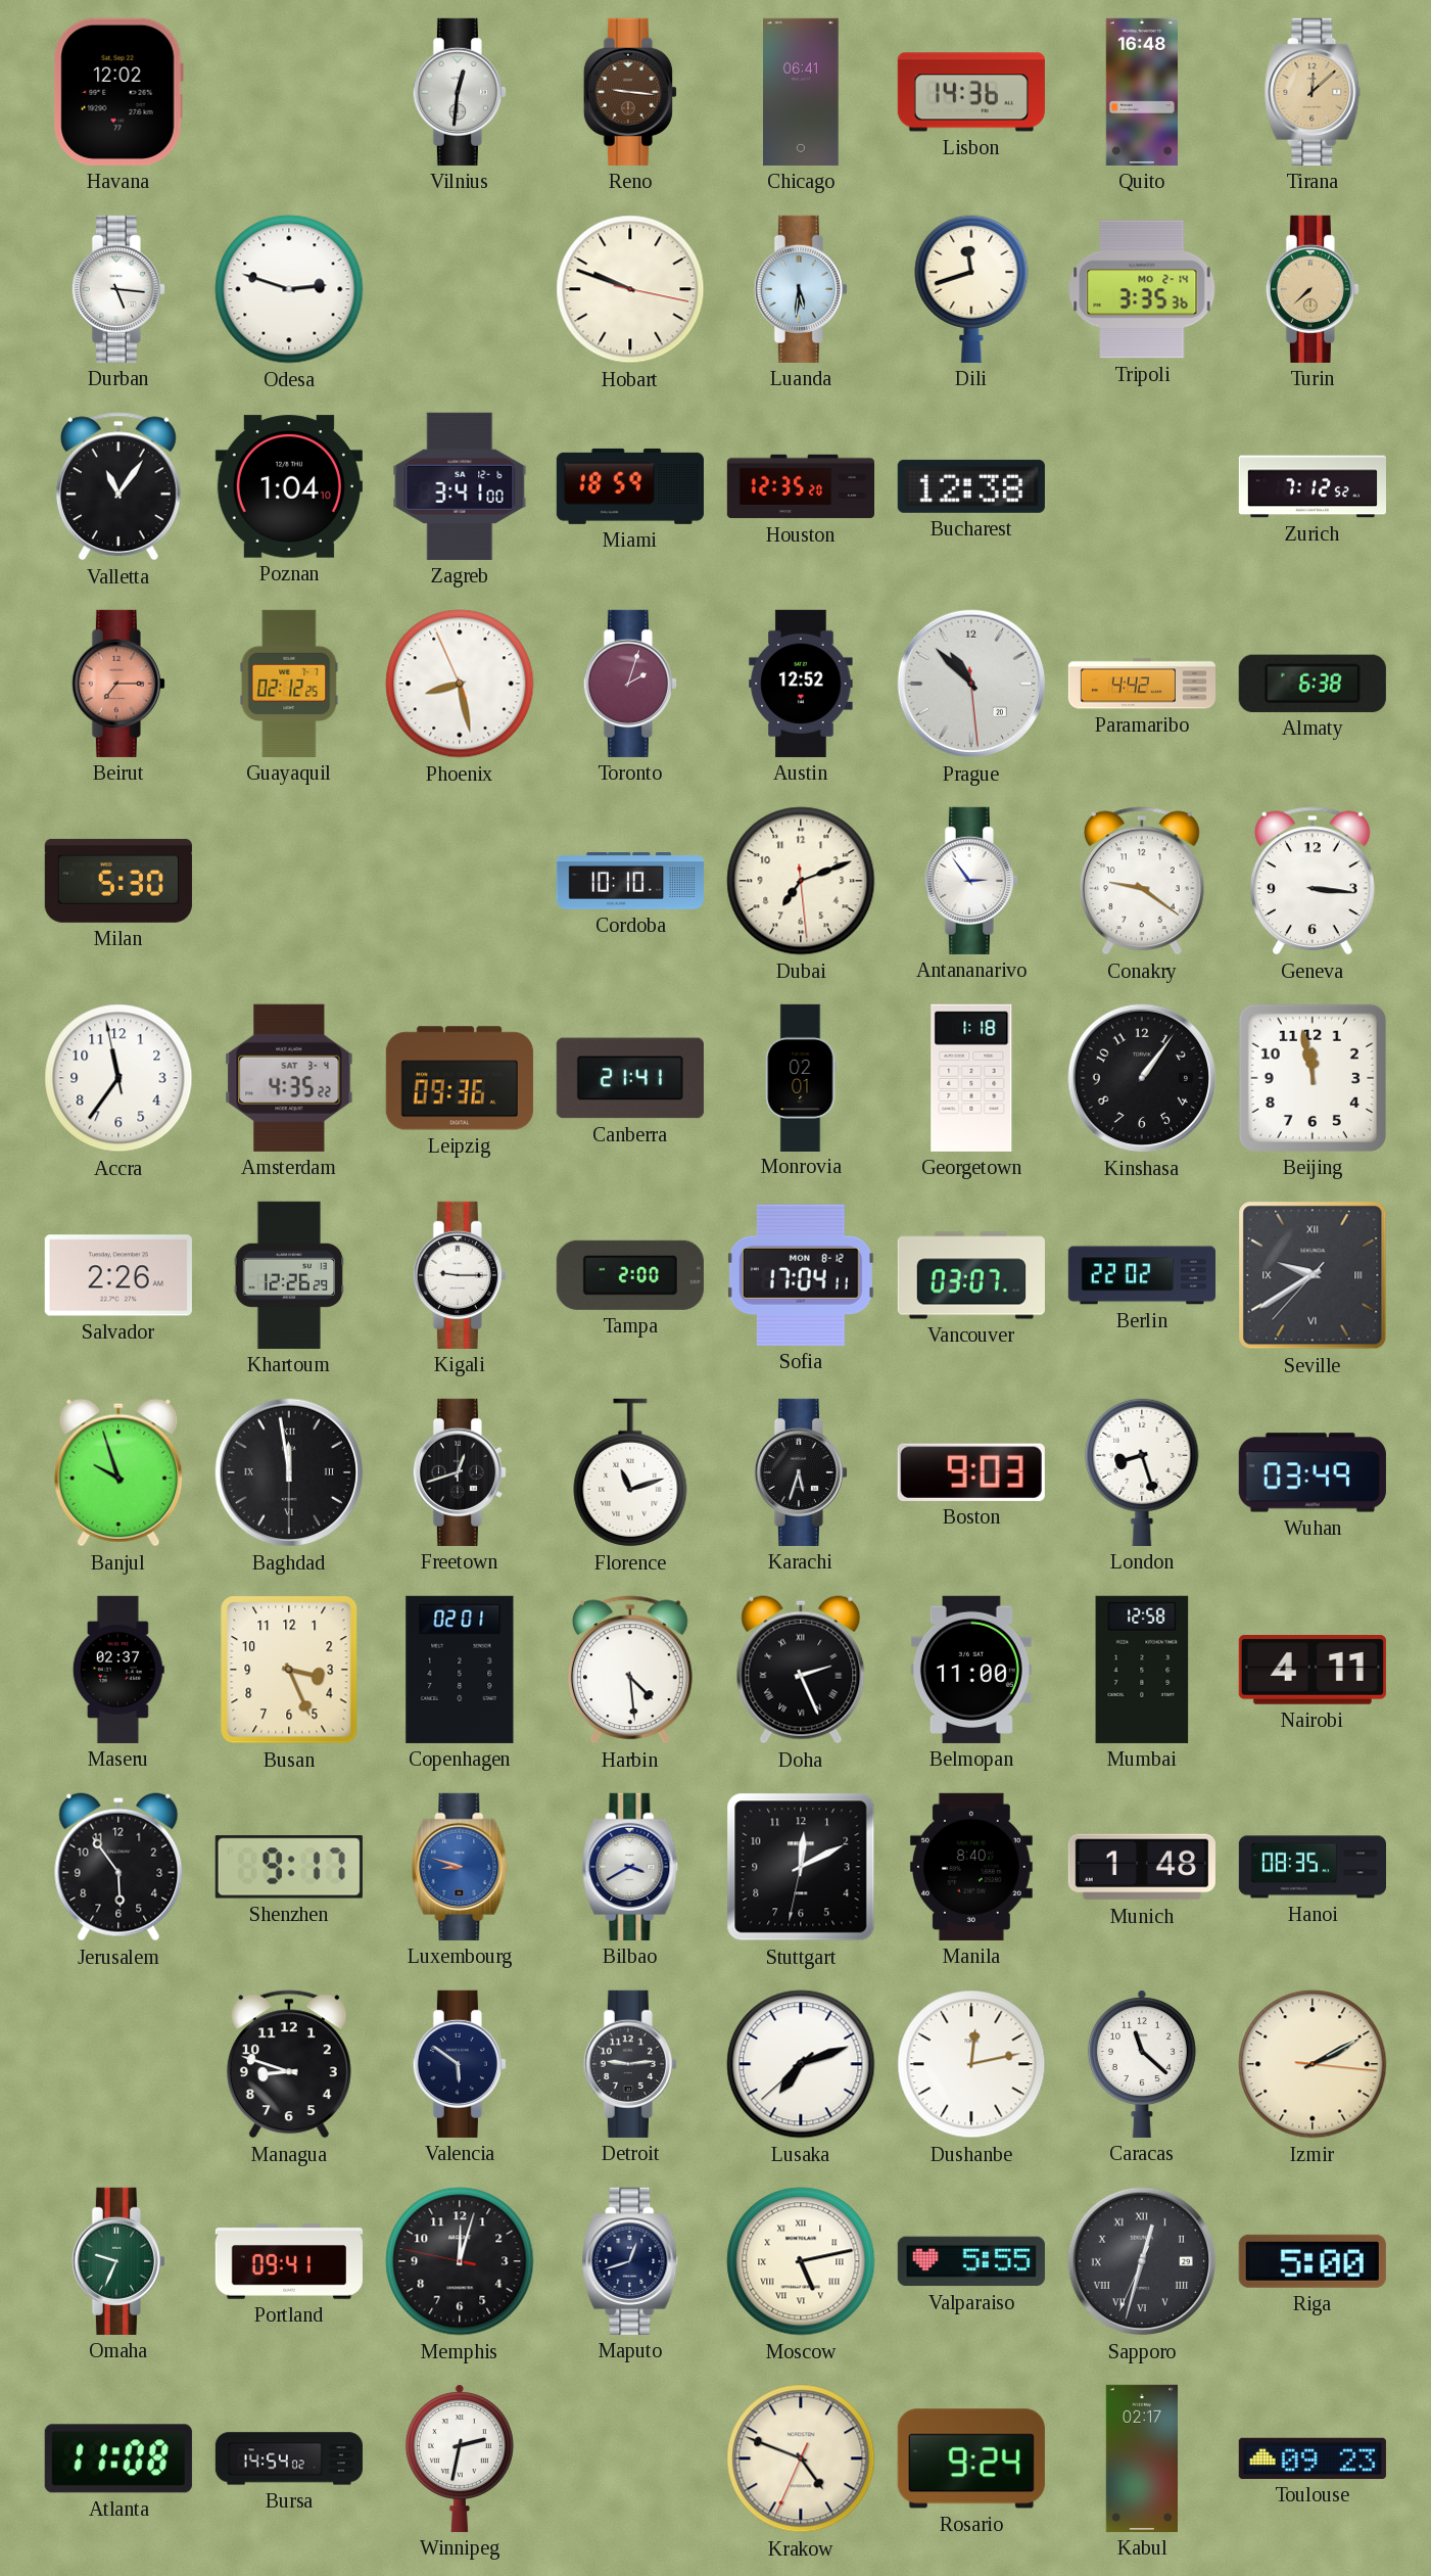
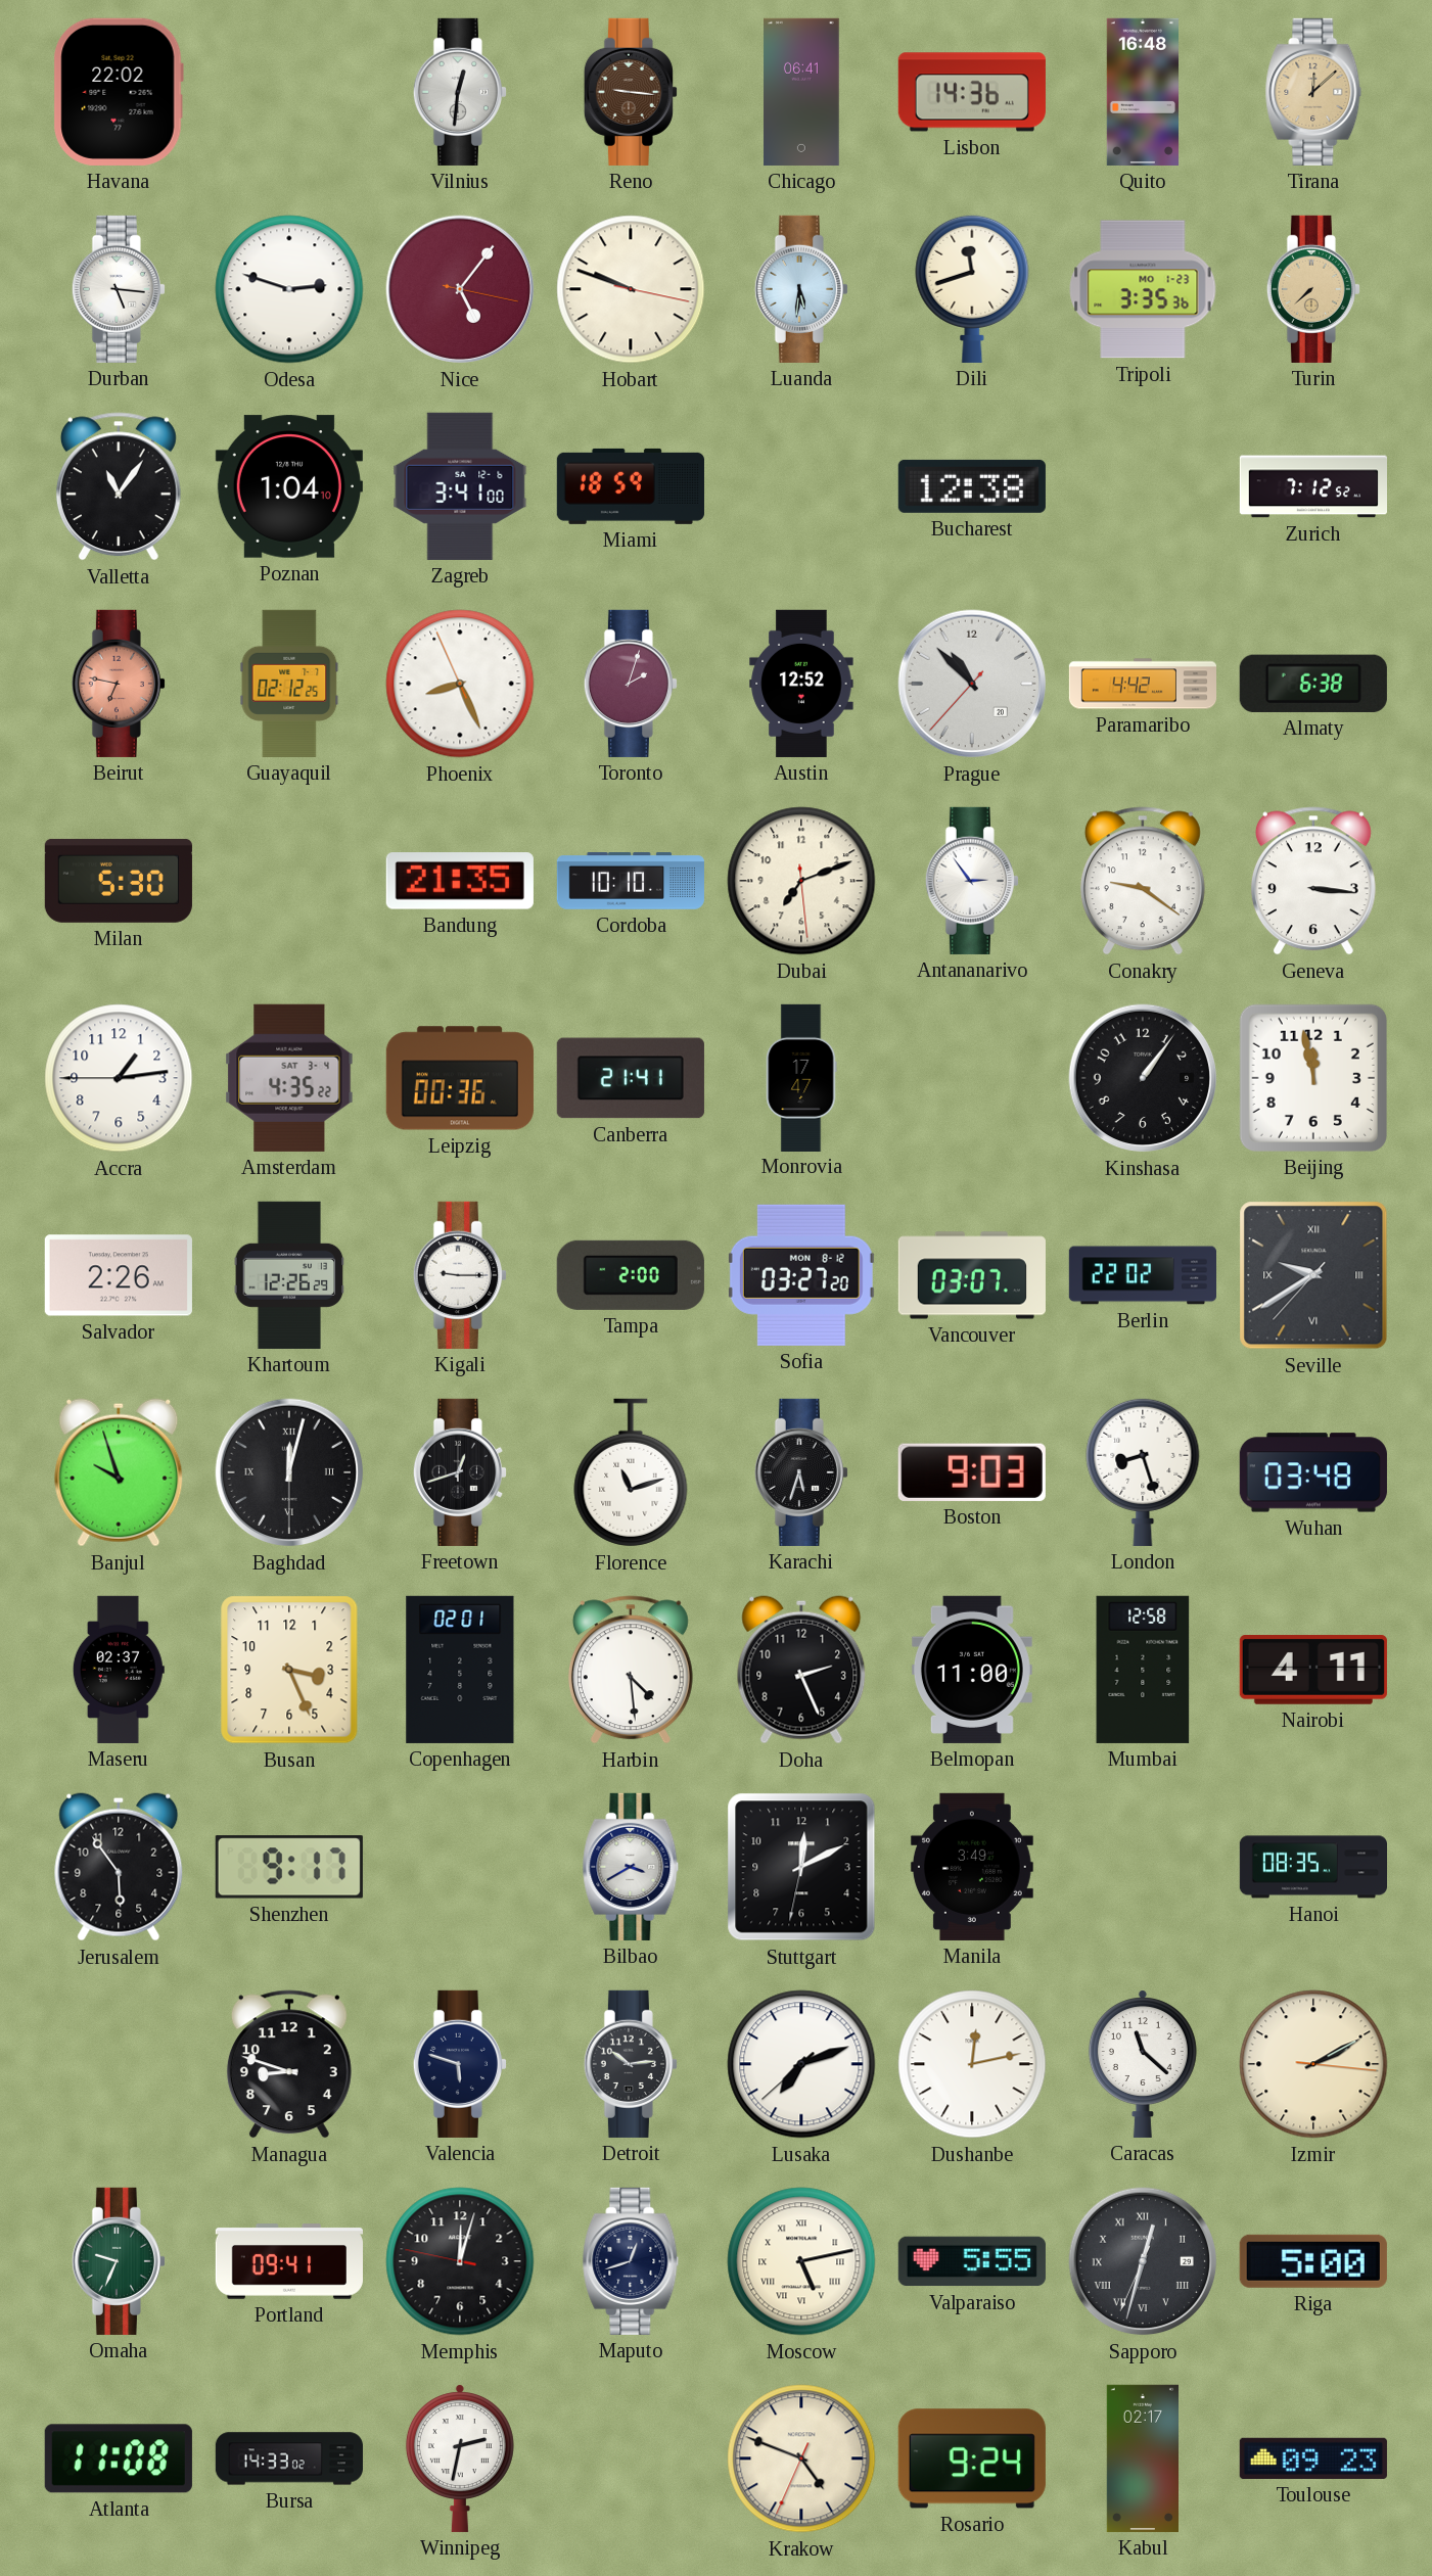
Havana: 12:02 -> 22:02 (119, 92)
Nice: none -> 5:06 (460, 289)
Tripoli date: MO 2-14 -> MO 1-23 (1143, 289)
Houston: 12:35 -> none (800, 486)
Beirut: 7:15 -> 6:47 (119, 684)
Phoenix: 8:27 -> 8:25 (460, 684)
Prague: 10:52:29 -> 10:52:37 (972, 684)
Bandung: none -> 21:35 (460, 881)
Accra: 11:35 -> 1:13 (119, 1078)
Leipzig: 09:36 -> 00:36 (460, 1078)
Monrovia: 02:01 -> 17:47 (801, 1077)
Georgetown: 1:18 -> none (971, 1078)
Sofia: 17:04 -> 03:27 (801, 1275)
Baghdad: 11:58 -> 12:02 (289, 1472)
Wuhan: 03:49 -> 03:48 (1313, 1472)
Doha numerals: Roman -> Arabic (801, 1670)
Luxembourg: 8:48 -> none (460, 1867)
Manila: 8:40 -> 3:49 (972, 1867)
Munich: 1:48 -> none (1142, 1867)
Valencia: 5:51 -> 5:48 (460, 2064)
Detroit: 9:14 -> 10:14 (631, 2064)
Bursa: 14:54 -> 14:33 (288, 2458)
